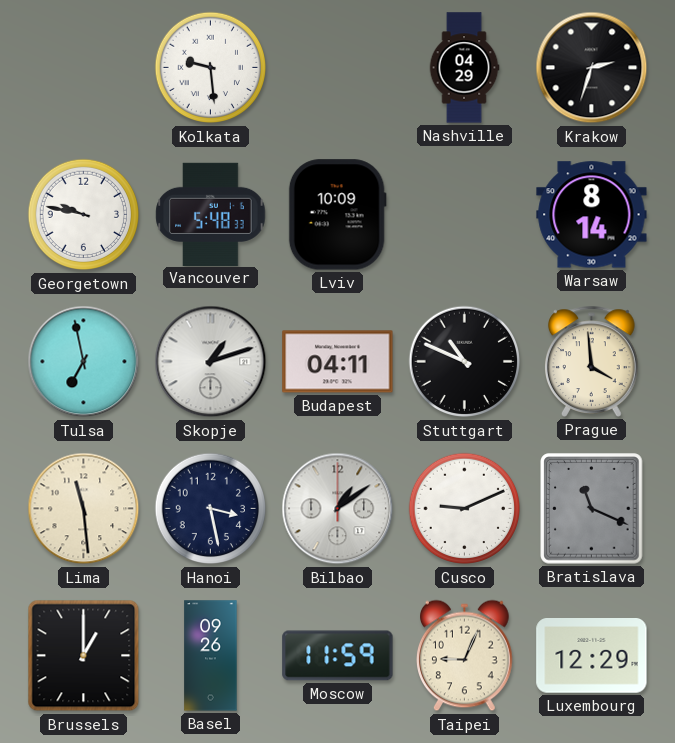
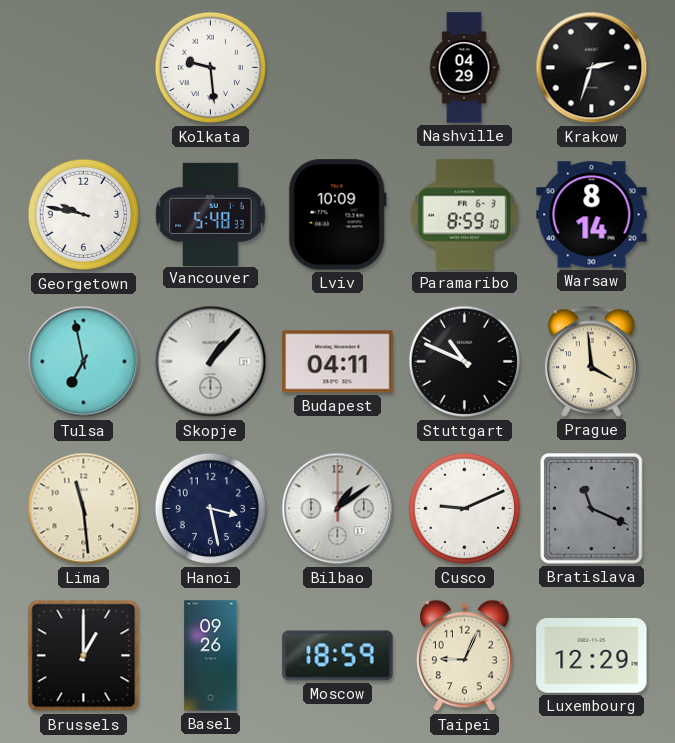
Paramaribo: none -> 8:59 (464, 215)
Skopje: 1:12 -> 1:07 (211, 362)
Moscow: 11:59 -> 18:59 (338, 656)
